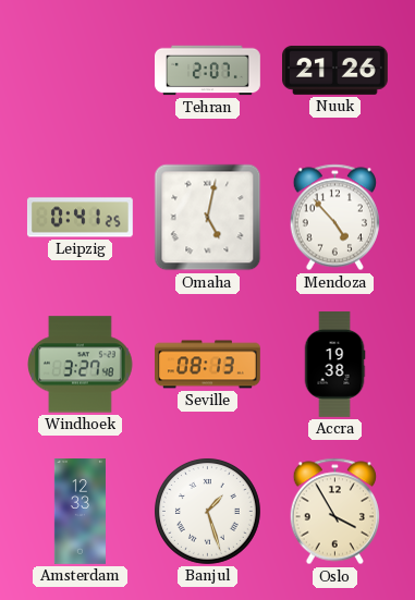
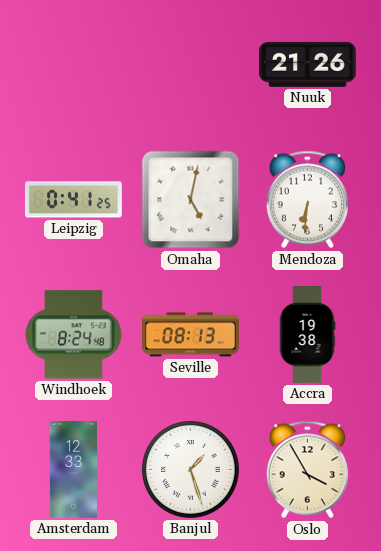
Tehran: 2:07 -> none (208, 71)
Mendoza: 4:53 -> 6:31 (307, 200)
Windhoek: 3:27 -> 8:24 (74, 335)
